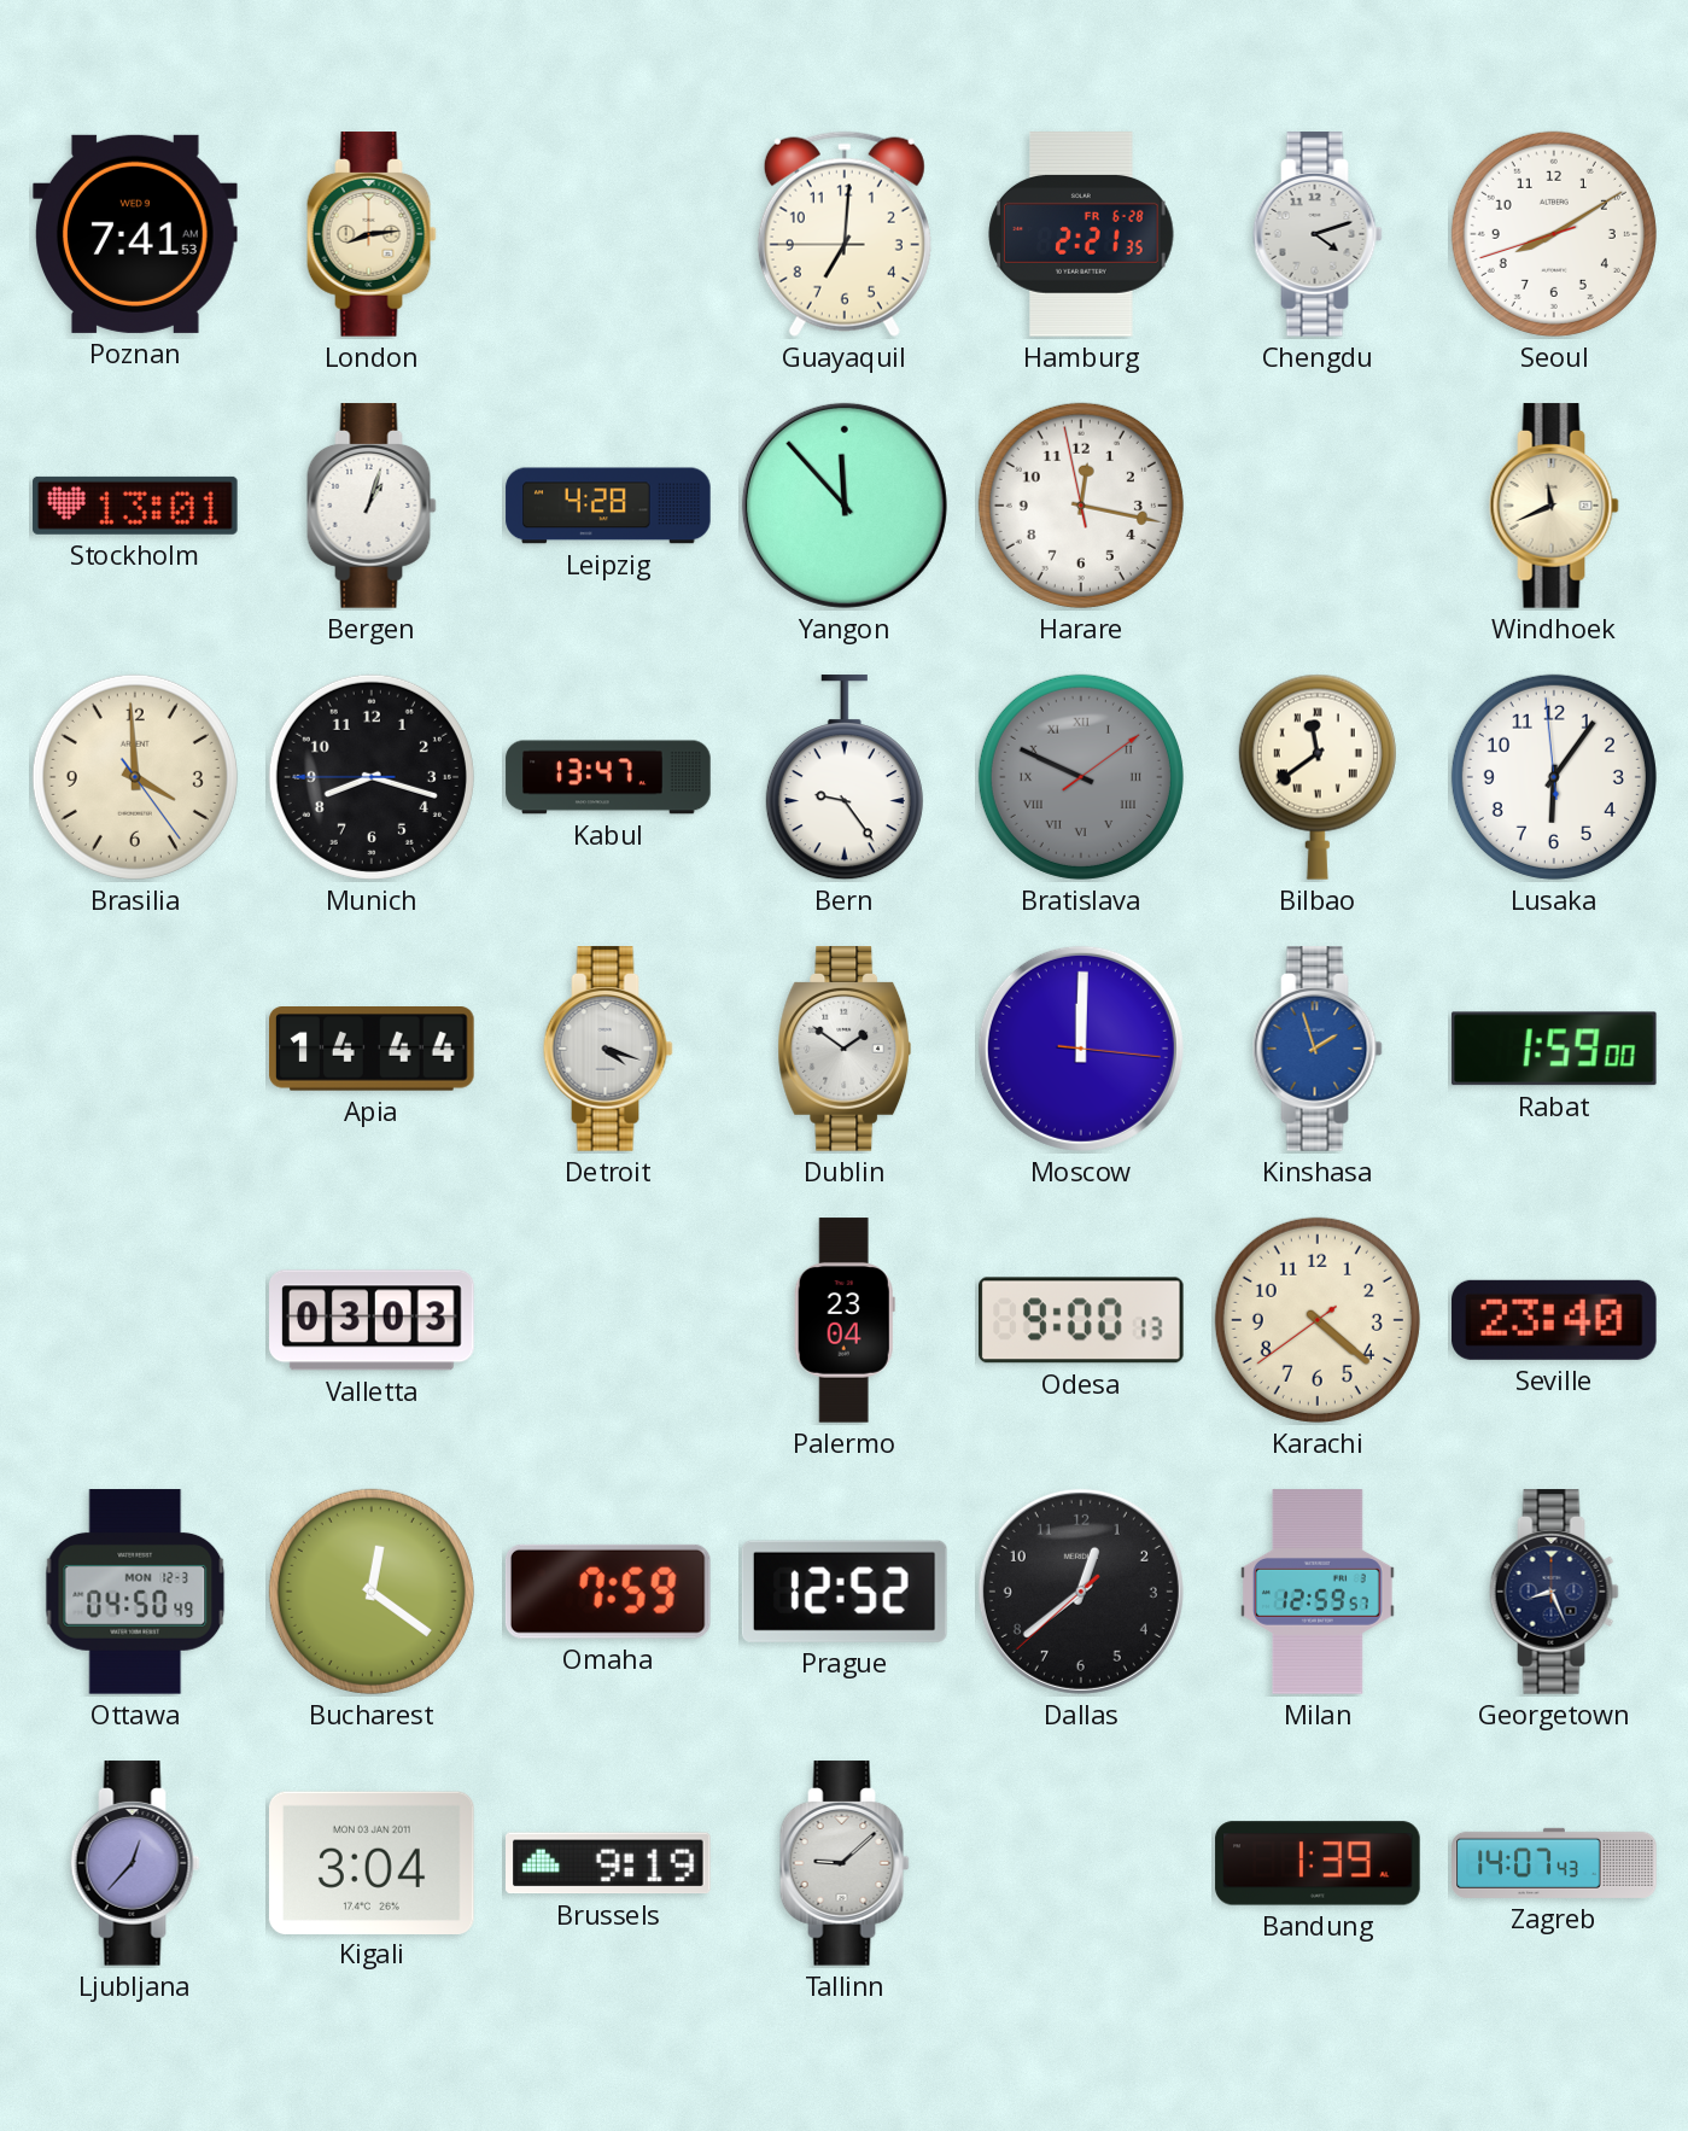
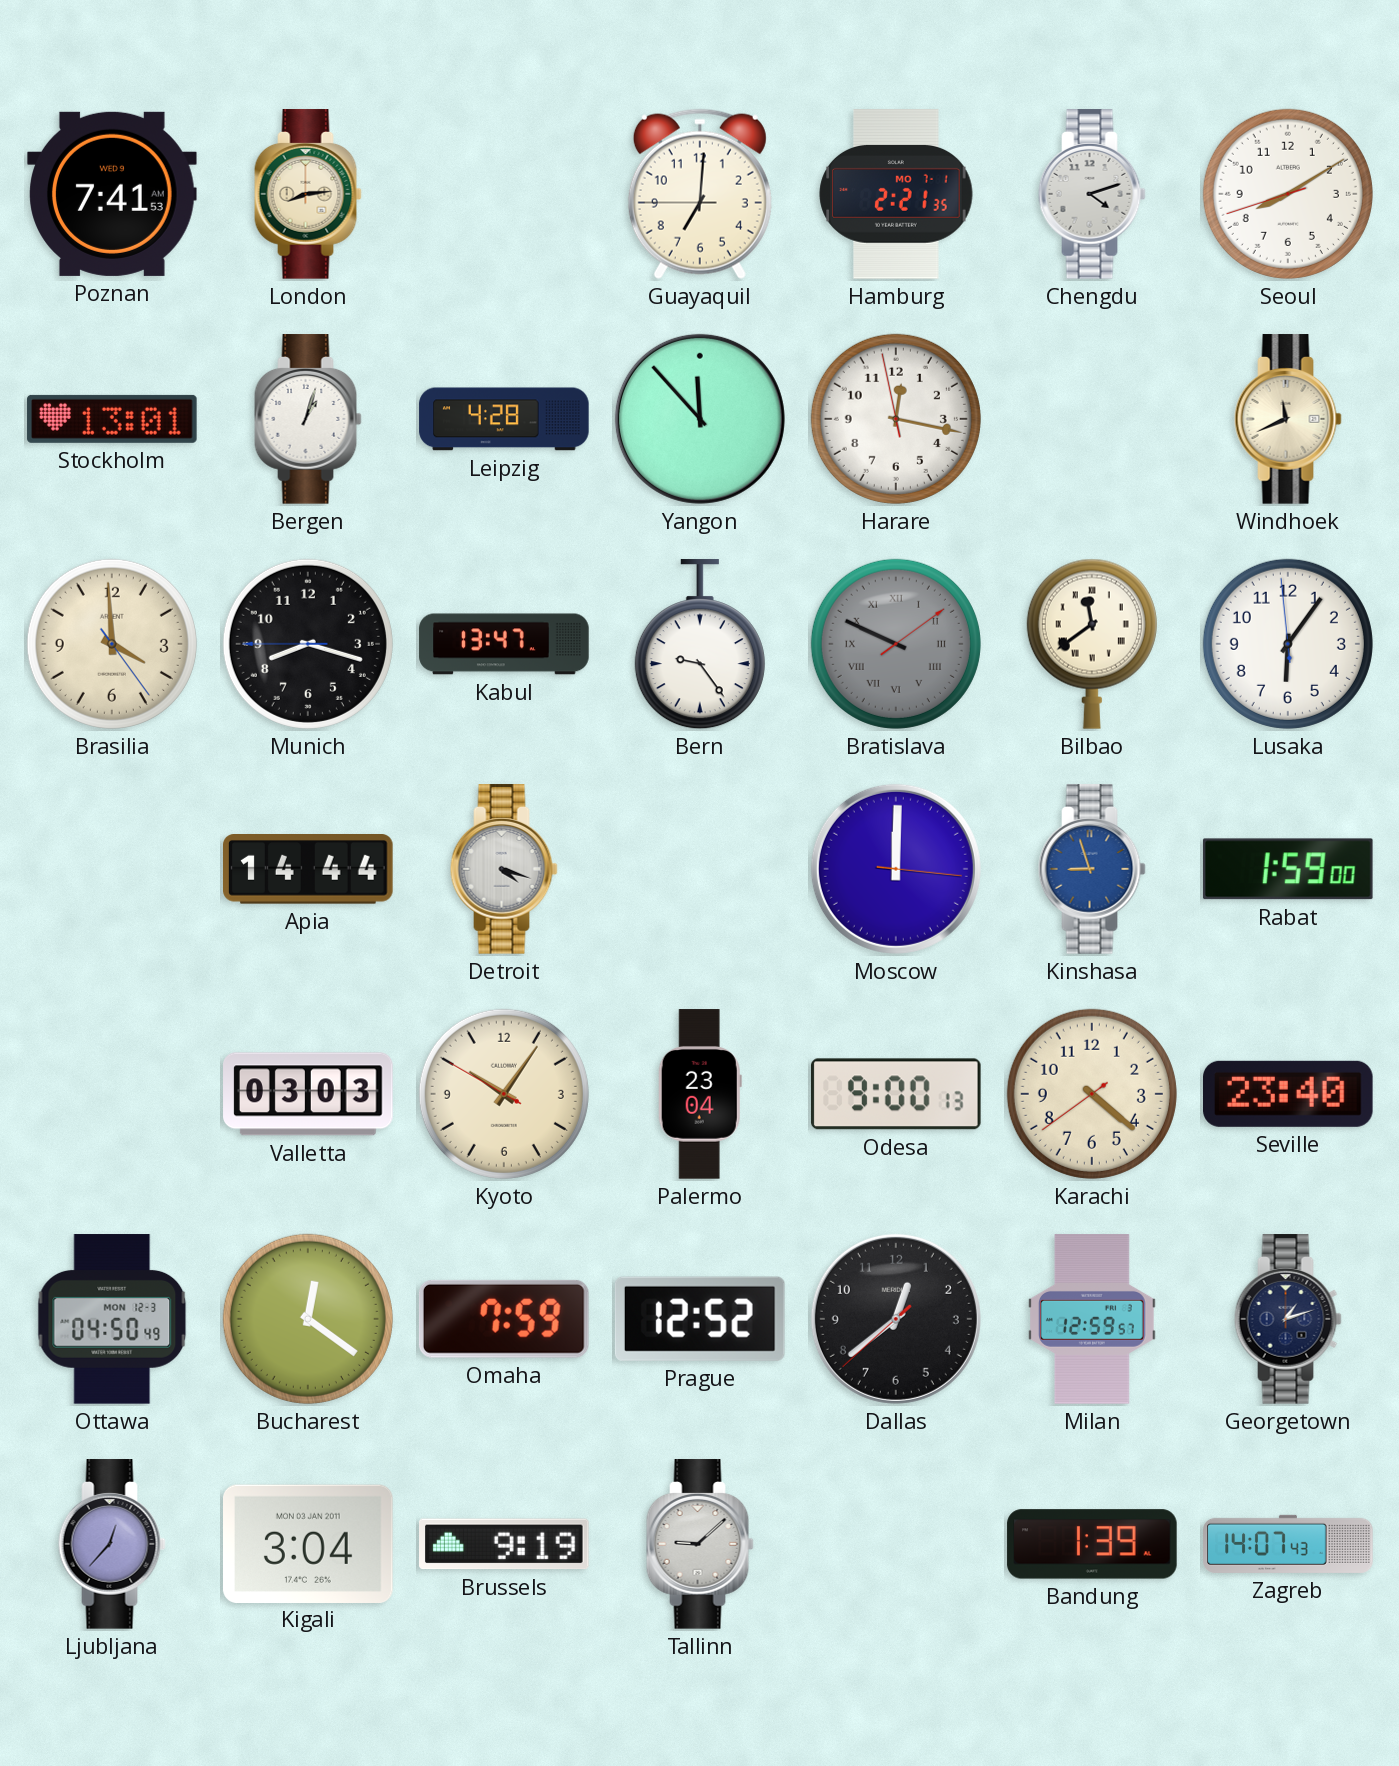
Hamburg date: FR 6-28 -> MO 7-1 (896, 194)
Dublin: 1:51 -> none (845, 1049)
Kinshasa: 1:57 -> 8:57 (1092, 869)
Kyoto: none -> 10:05 (504, 1094)
Georgetown: 8:26 -> 1:12 (1288, 1319)
